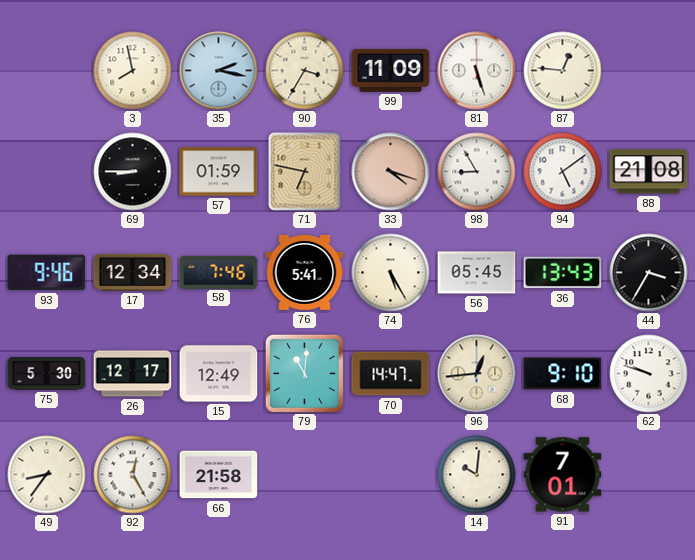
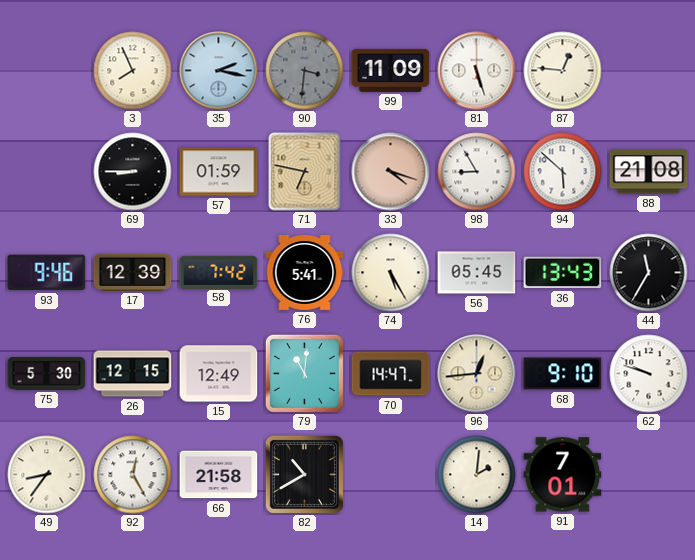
3: 7:58 -> 7:56 (133, 71)
90: 3:35 -> 3:31 (305, 71)
90 dial: cream -> grey (305, 71)
94: 5:09 -> 5:52 (563, 172)
17: 12:34 -> 12:39 (133, 272)
58: 7:46 -> 7:42 (219, 272)
44: 3:35 -> 11:35 (649, 273)
26: 12:17 -> 12:15 (133, 374)
82: none -> 10:40 (304, 474)
14: 10:01 -> 2:01 (477, 475)
